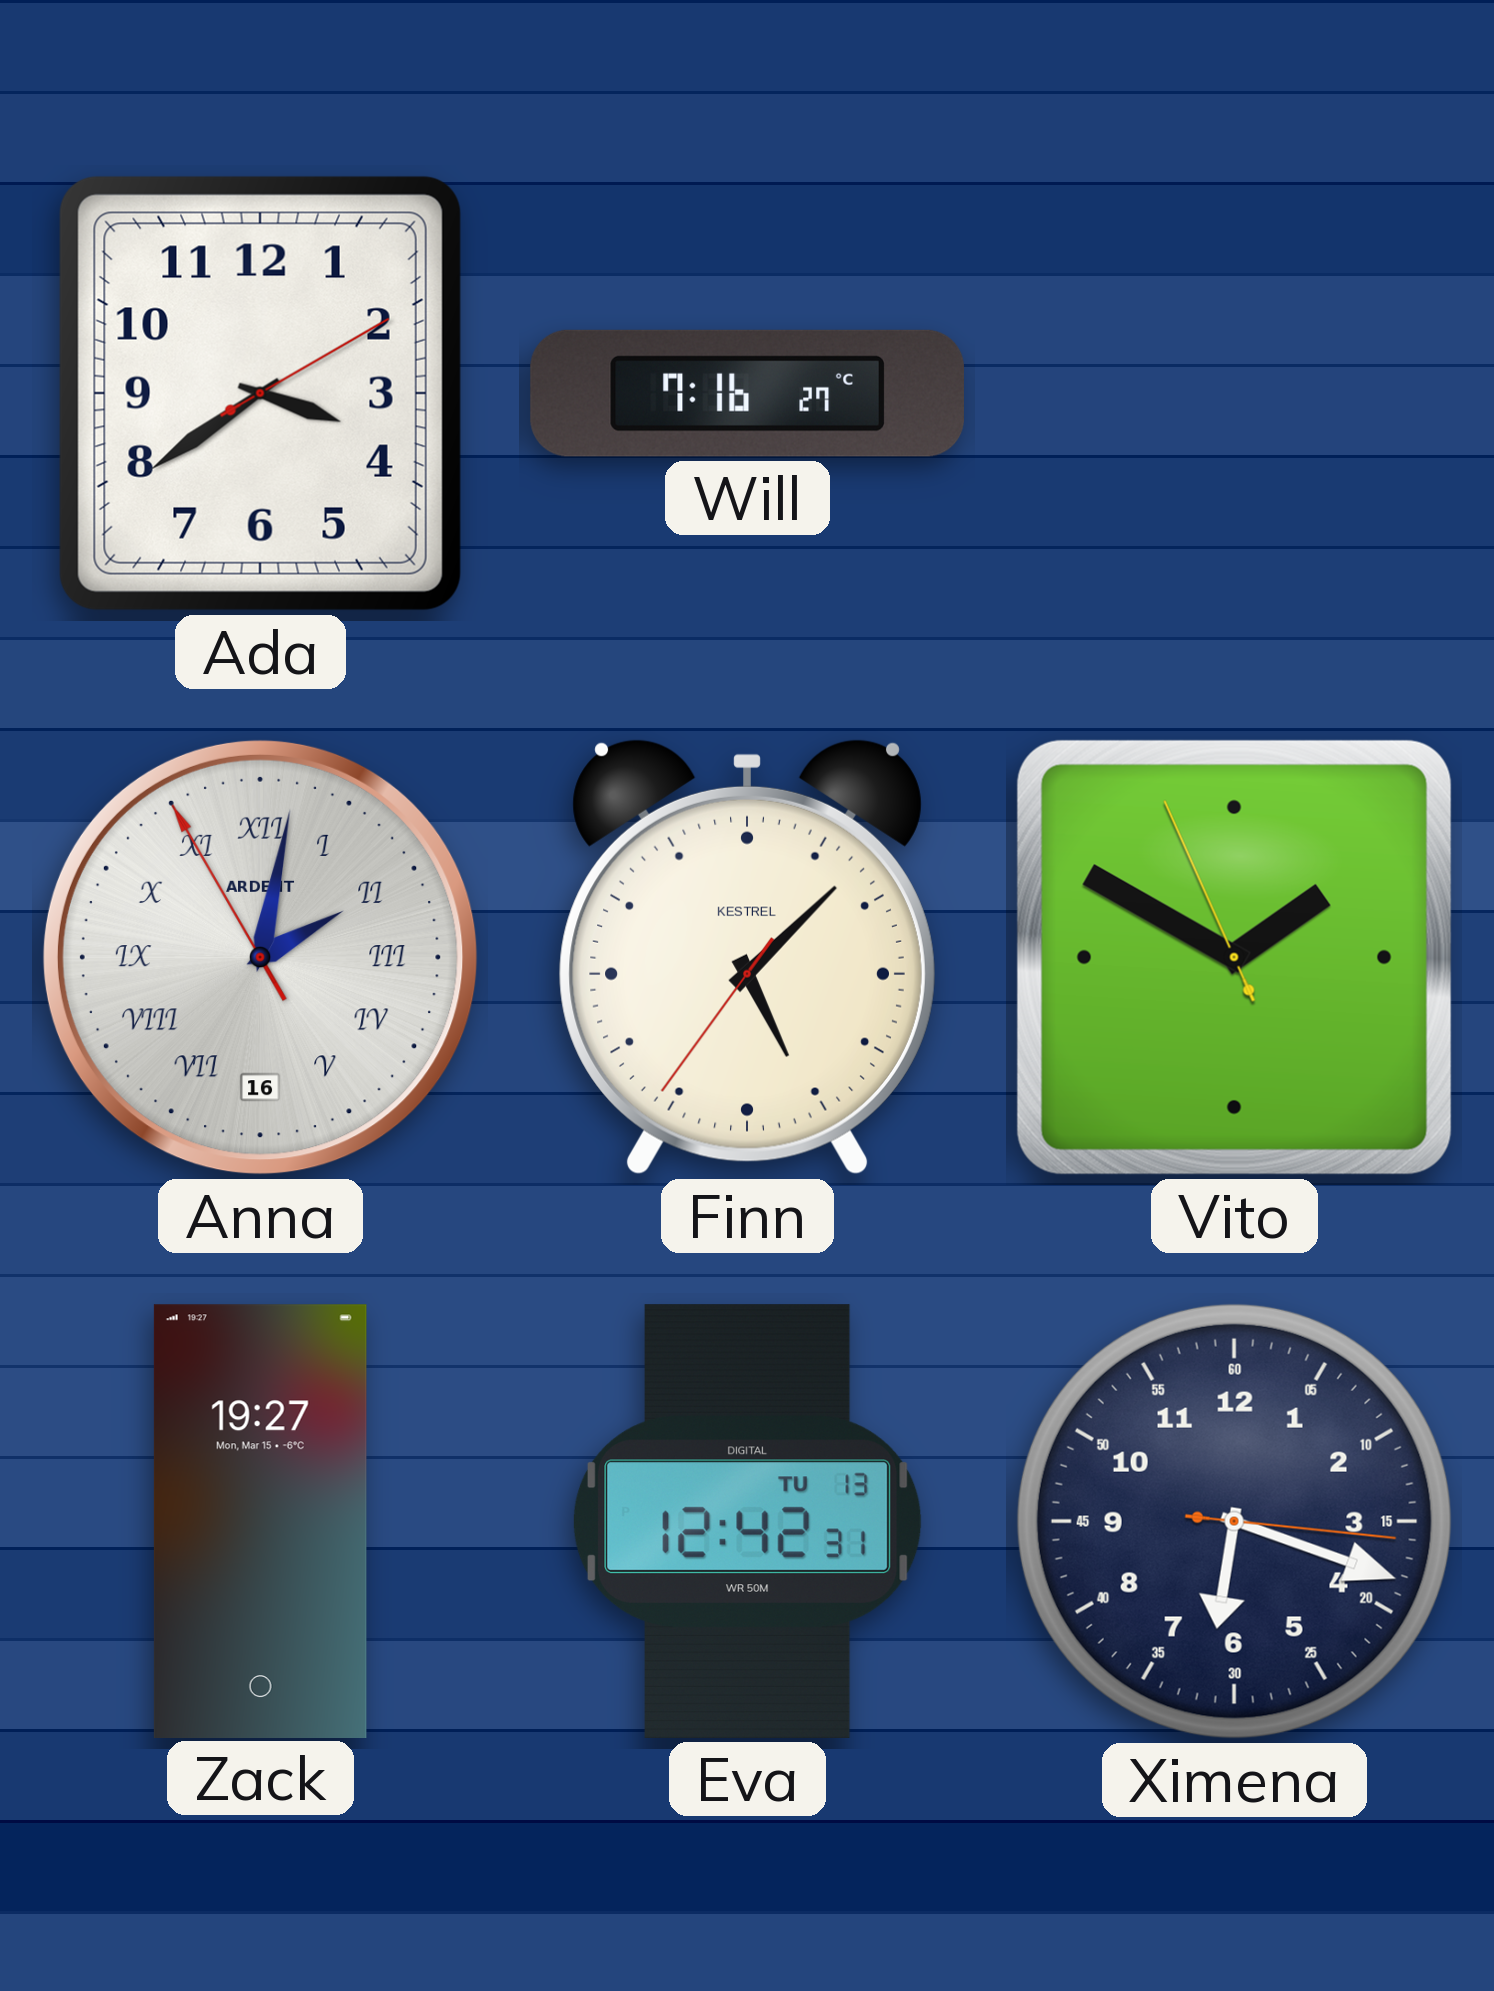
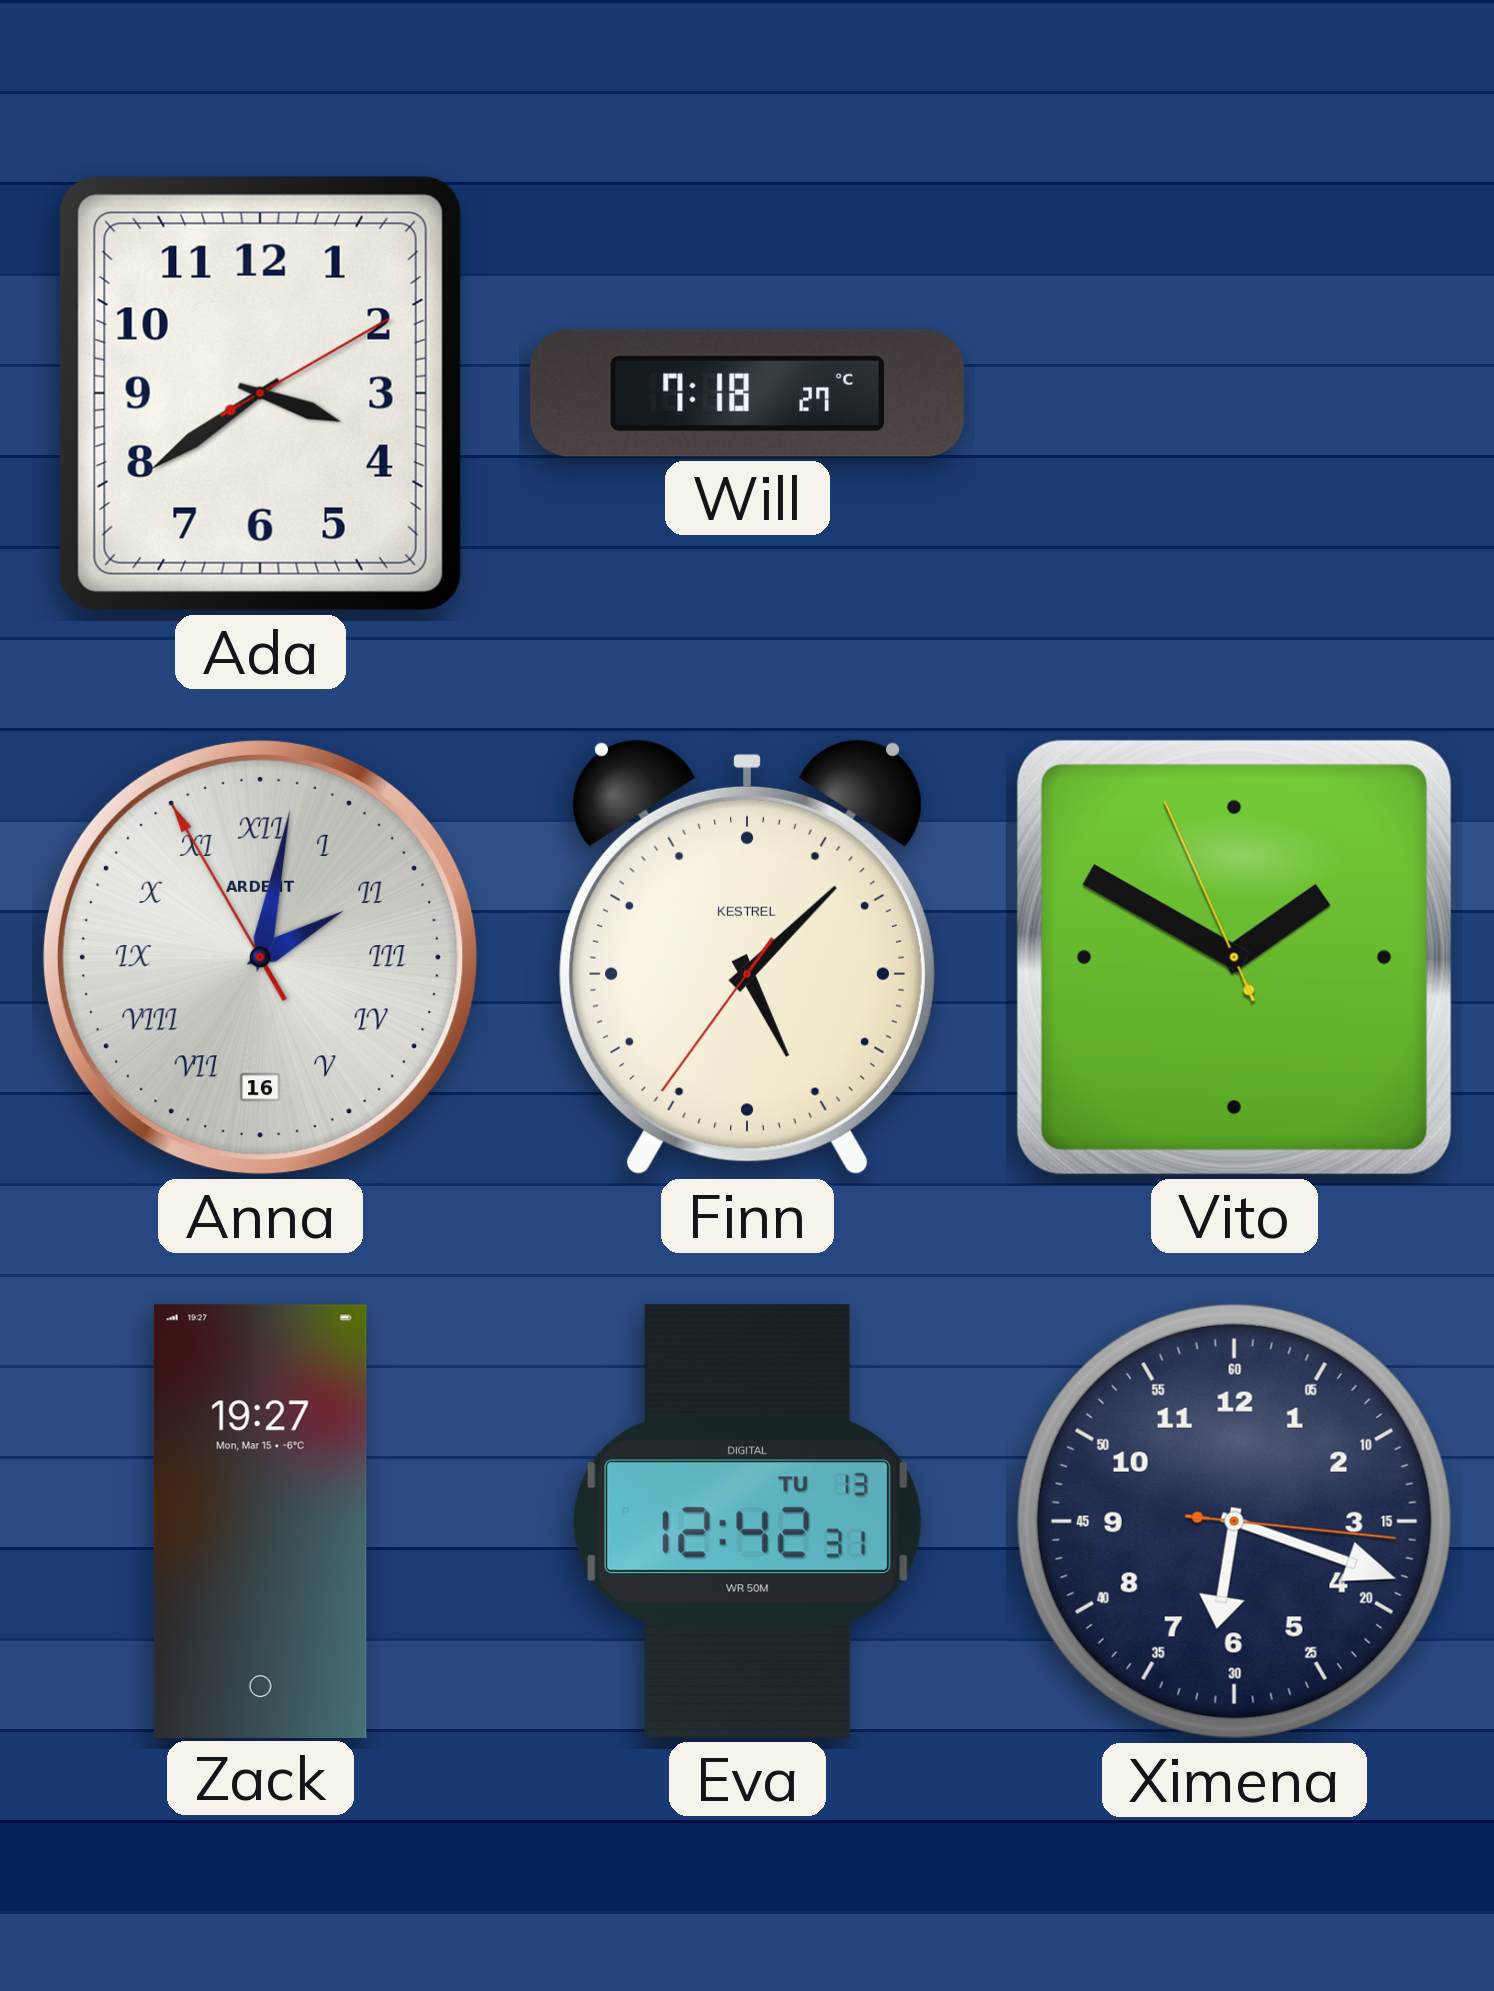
Will: 7:16 -> 7:18 (747, 393)
